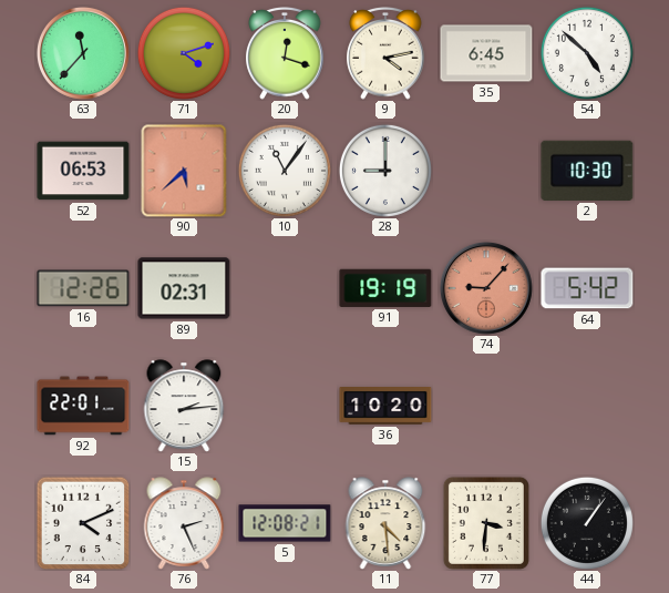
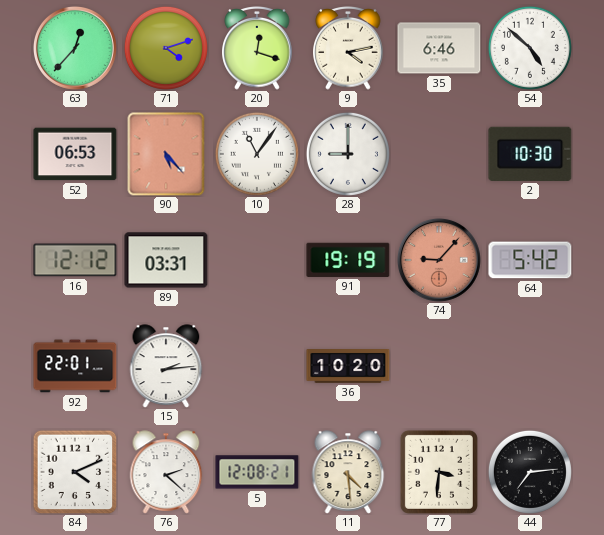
63: 11:37 -> 12:37 (75, 48)
35: 6:45 -> 6:46 (439, 48)
90: 5:38 -> 5:23 (166, 154)
16: 12:26 -> 12:12 (75, 260)
89: 02:31 -> 03:31 (166, 260)
76: 2:26 -> 2:22 (166, 472)
44: 1:06 -> 7:14 (530, 472)
